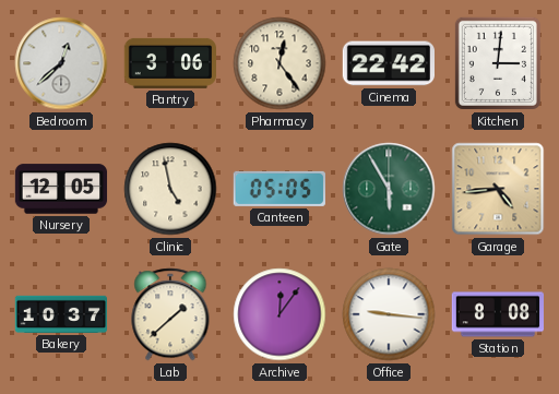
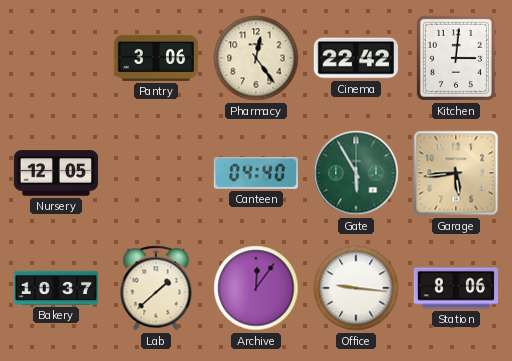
Bedroom: 12:38 -> none (61, 63)
Clinic: 4:58 -> none (170, 189)
Canteen: 05:05 -> 04:40 (256, 173)
Garage: 4:44 -> 5:44 (456, 173)
Station: 8:08 -> 8:06 (455, 288)
